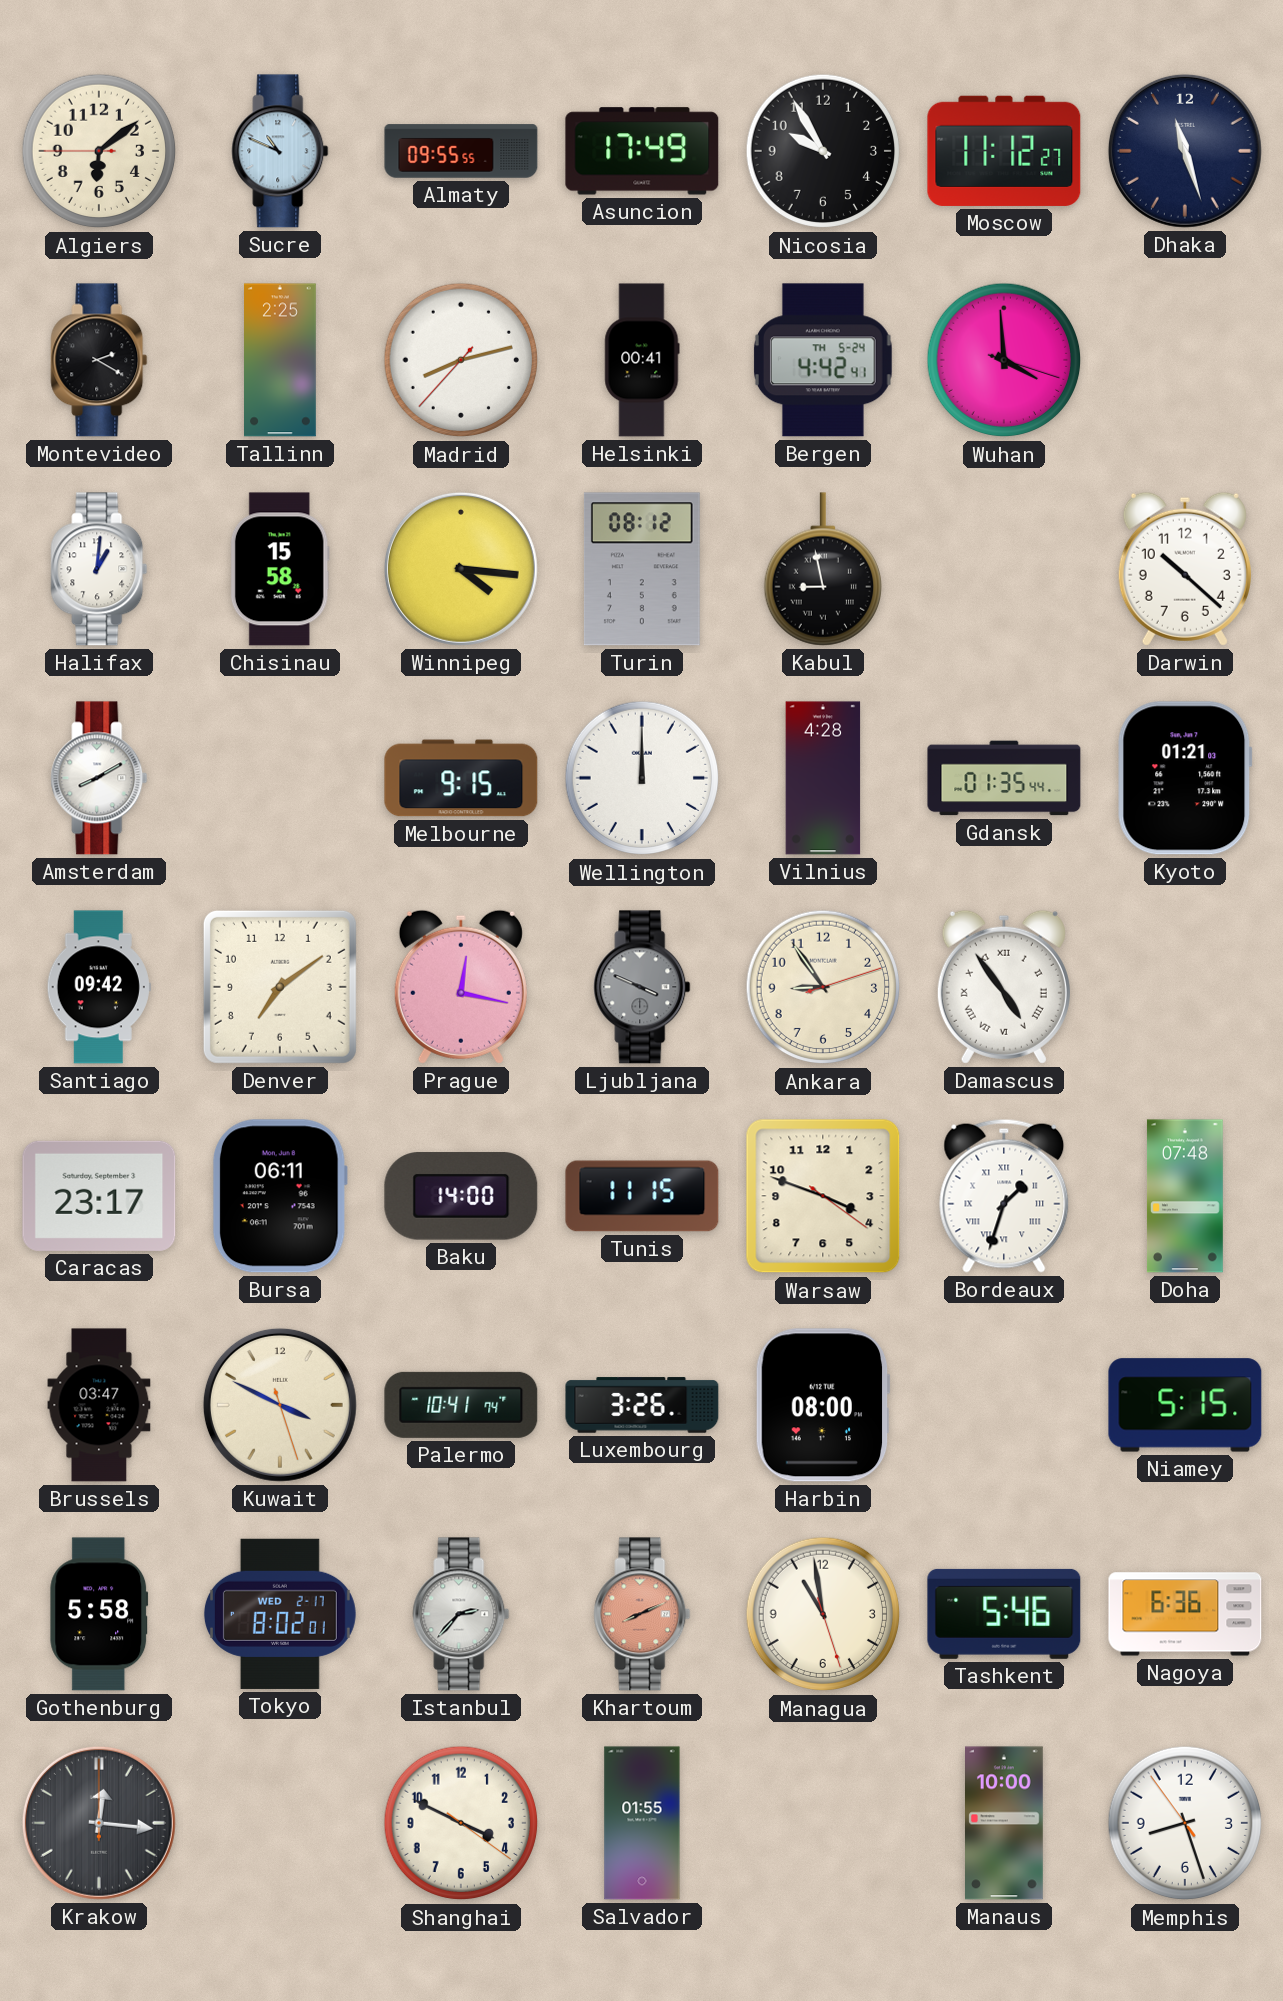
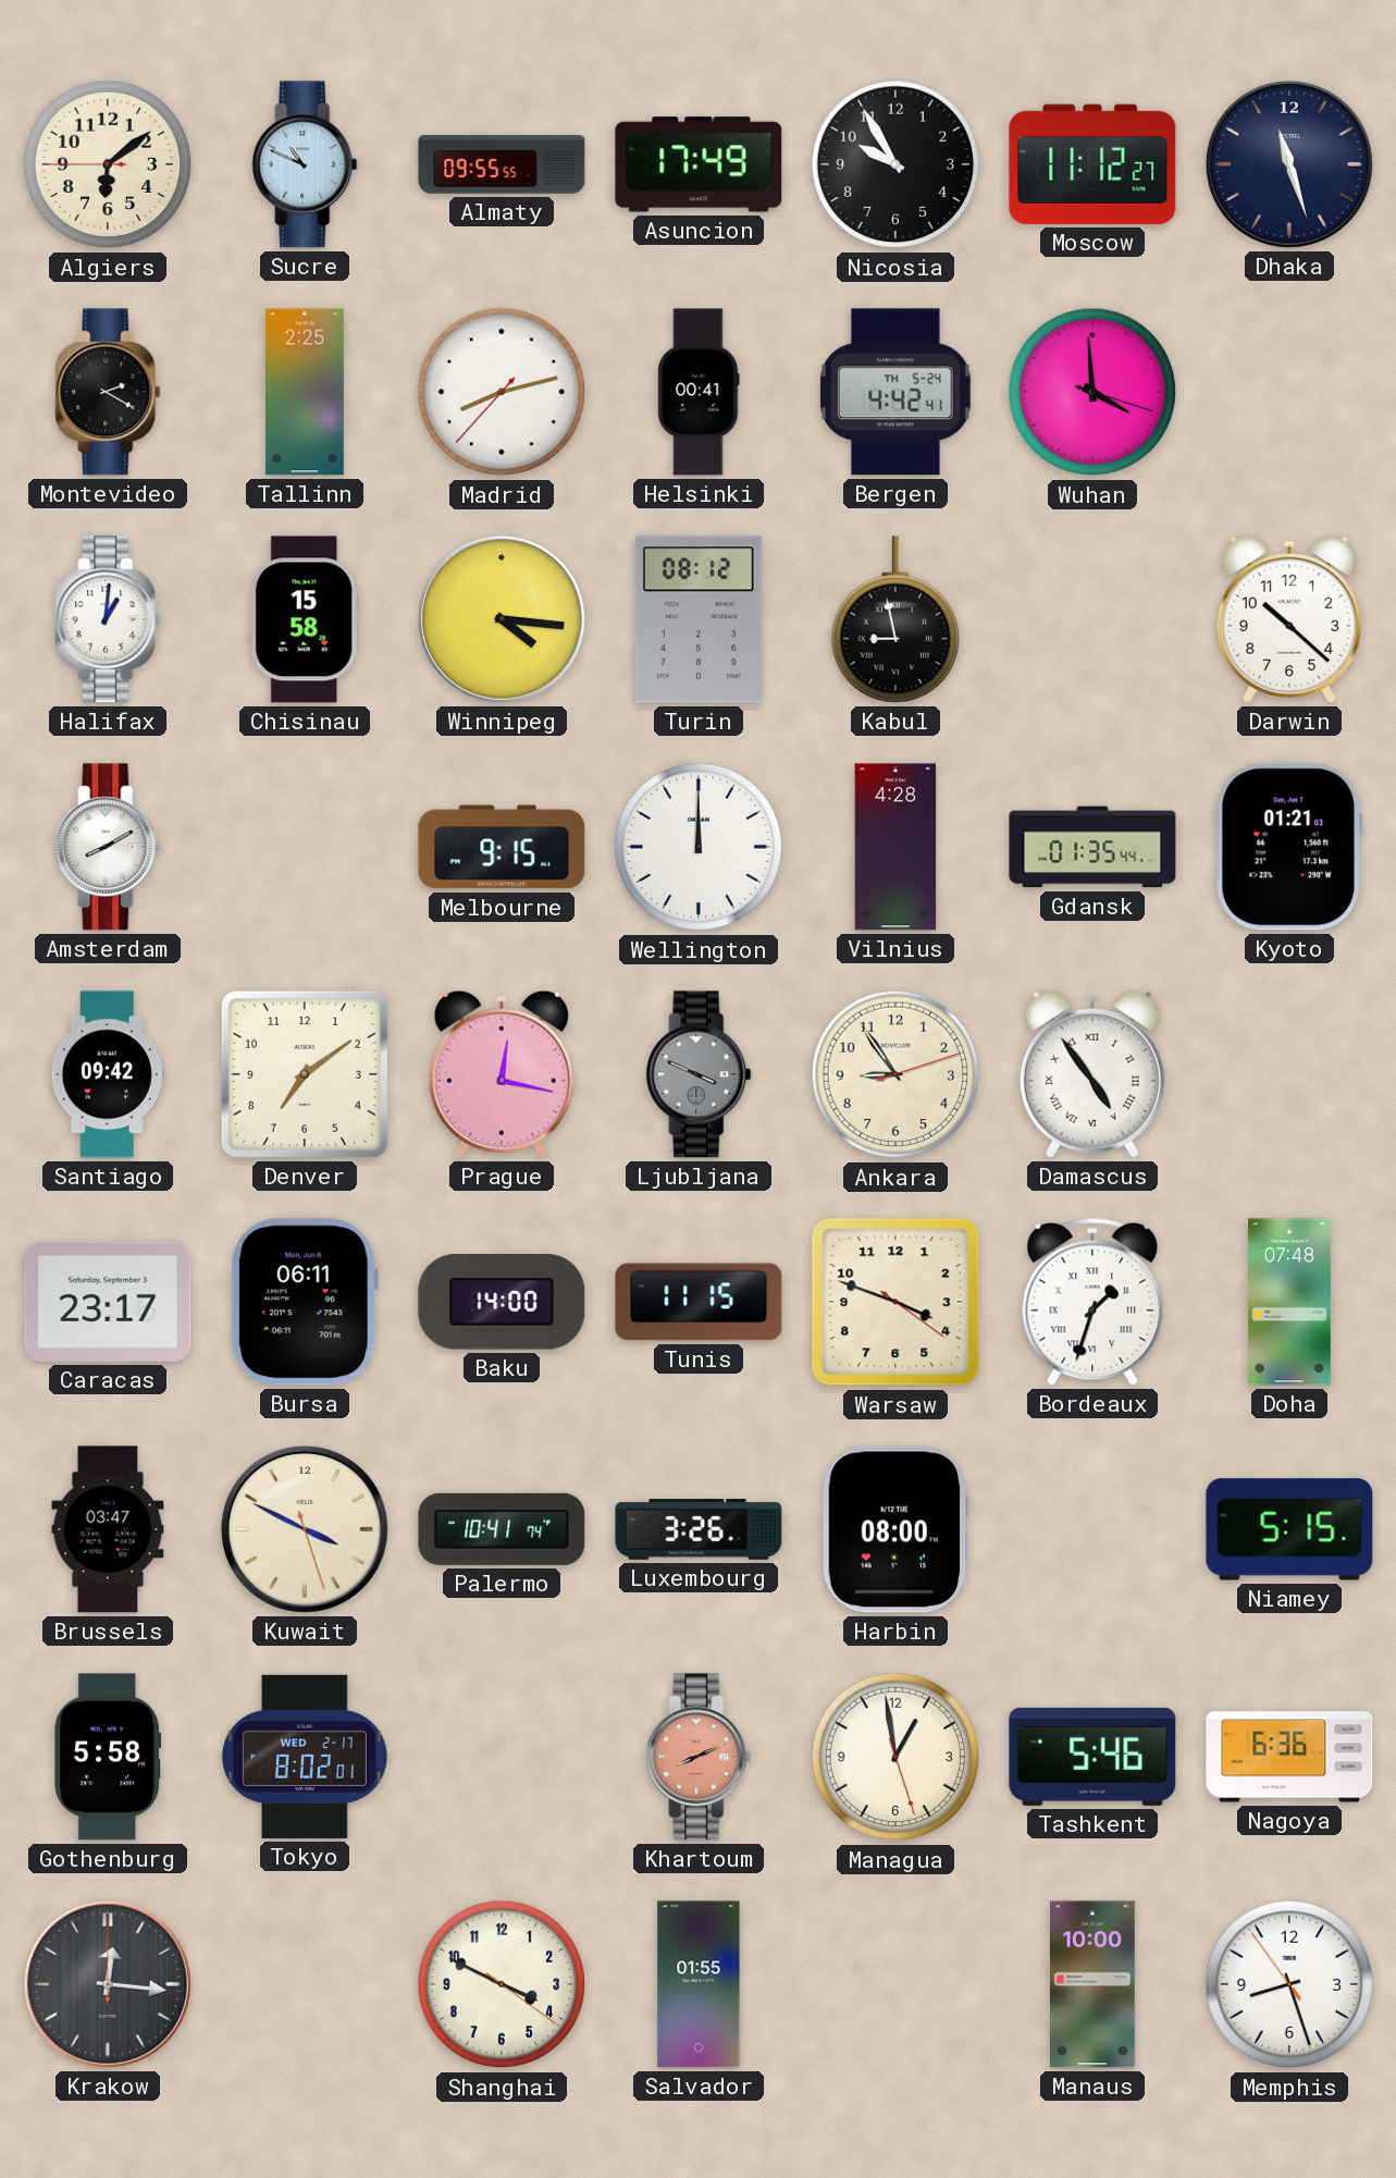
Istanbul: 2:37 -> none (461, 1614)
Managua: 10:58 -> 12:58 (895, 1757)
